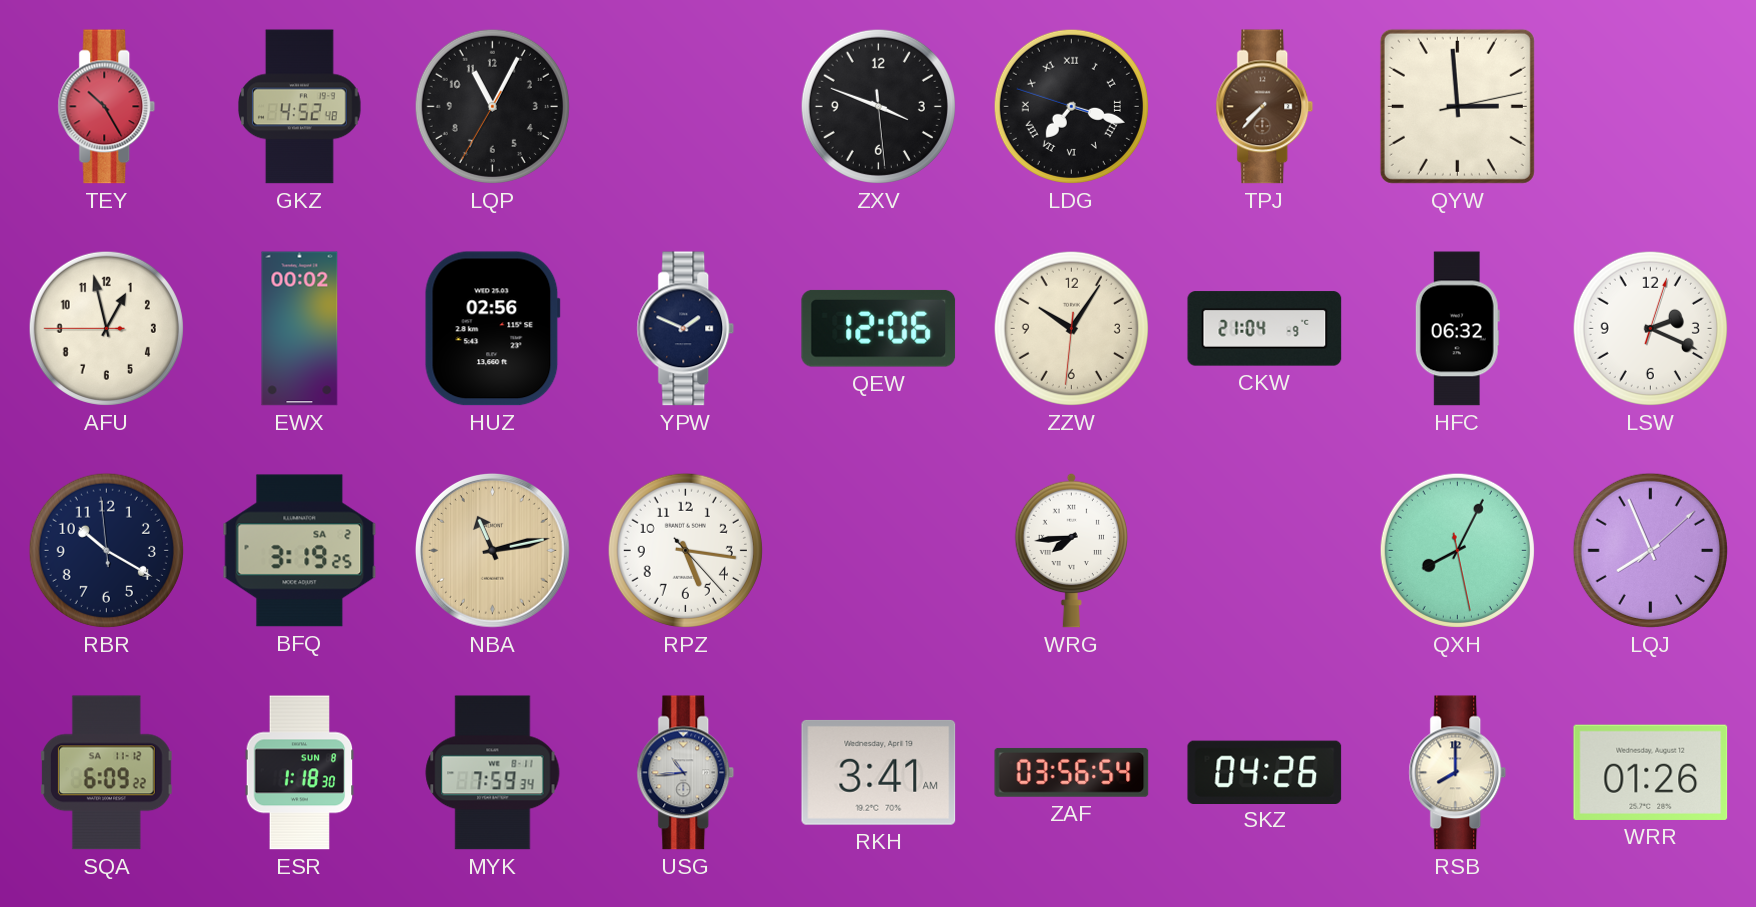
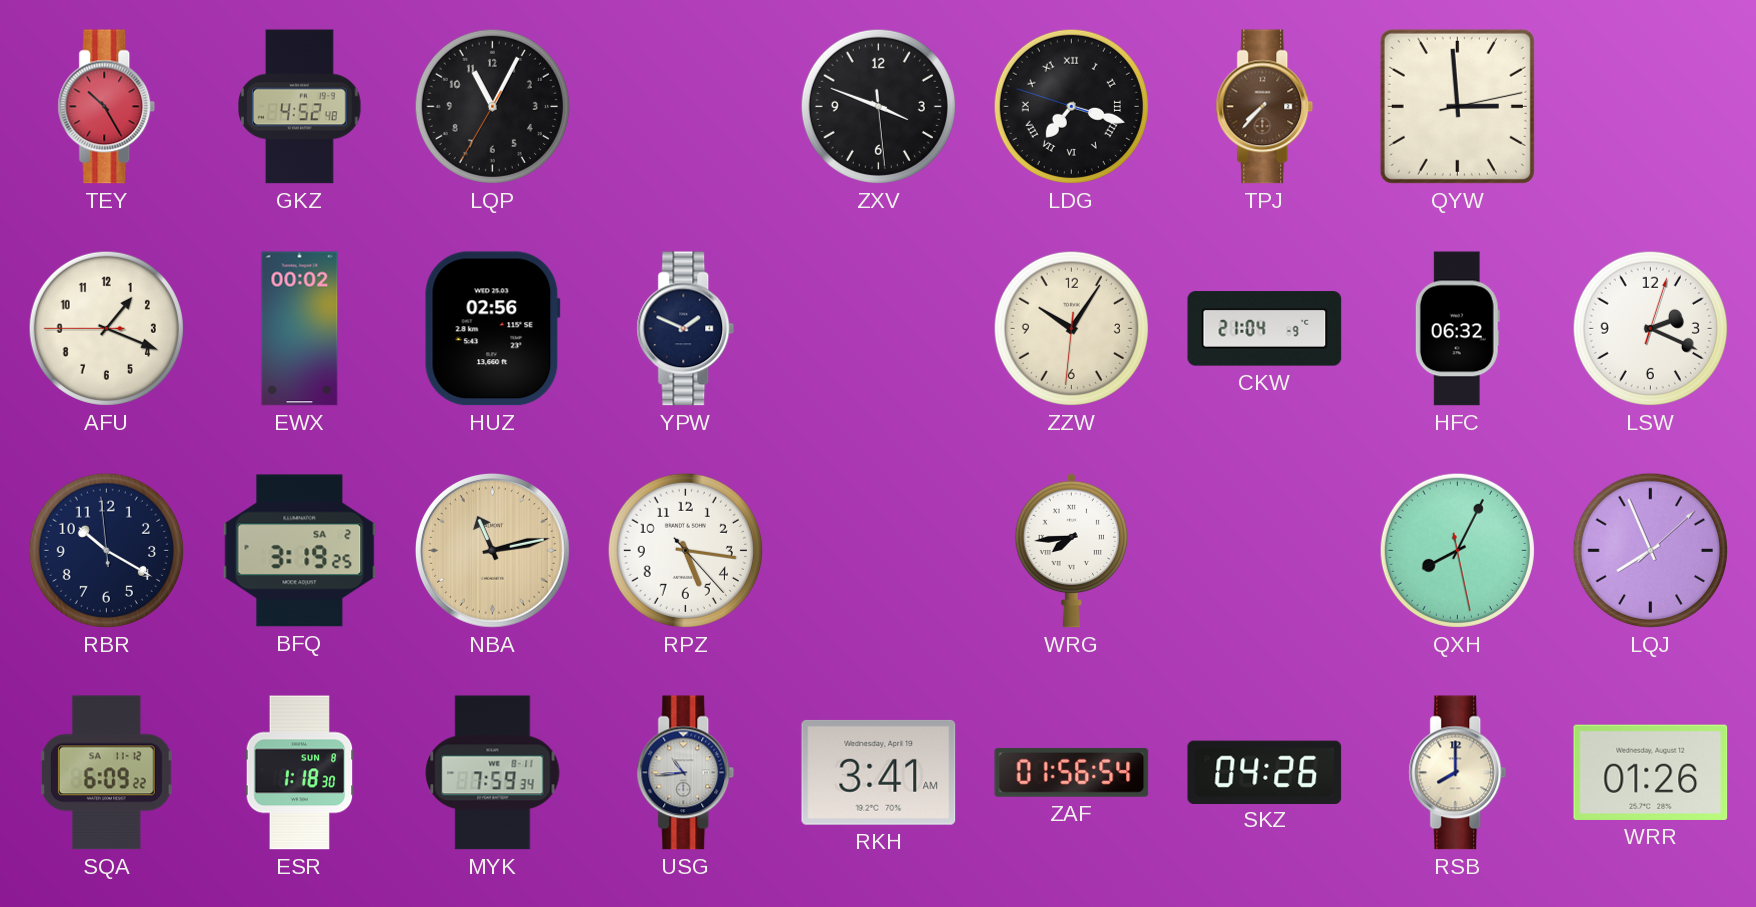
AFU: 12:57 -> 1:18 (106, 328)
QEW: 12:06 -> none (879, 328)
ZAF: 03:56 -> 01:56 (1072, 772)
